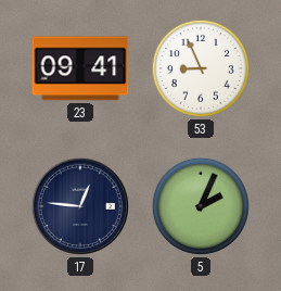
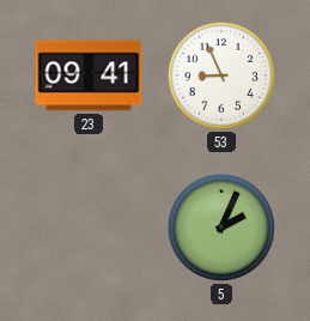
17: 12:46 -> none (80, 206)
